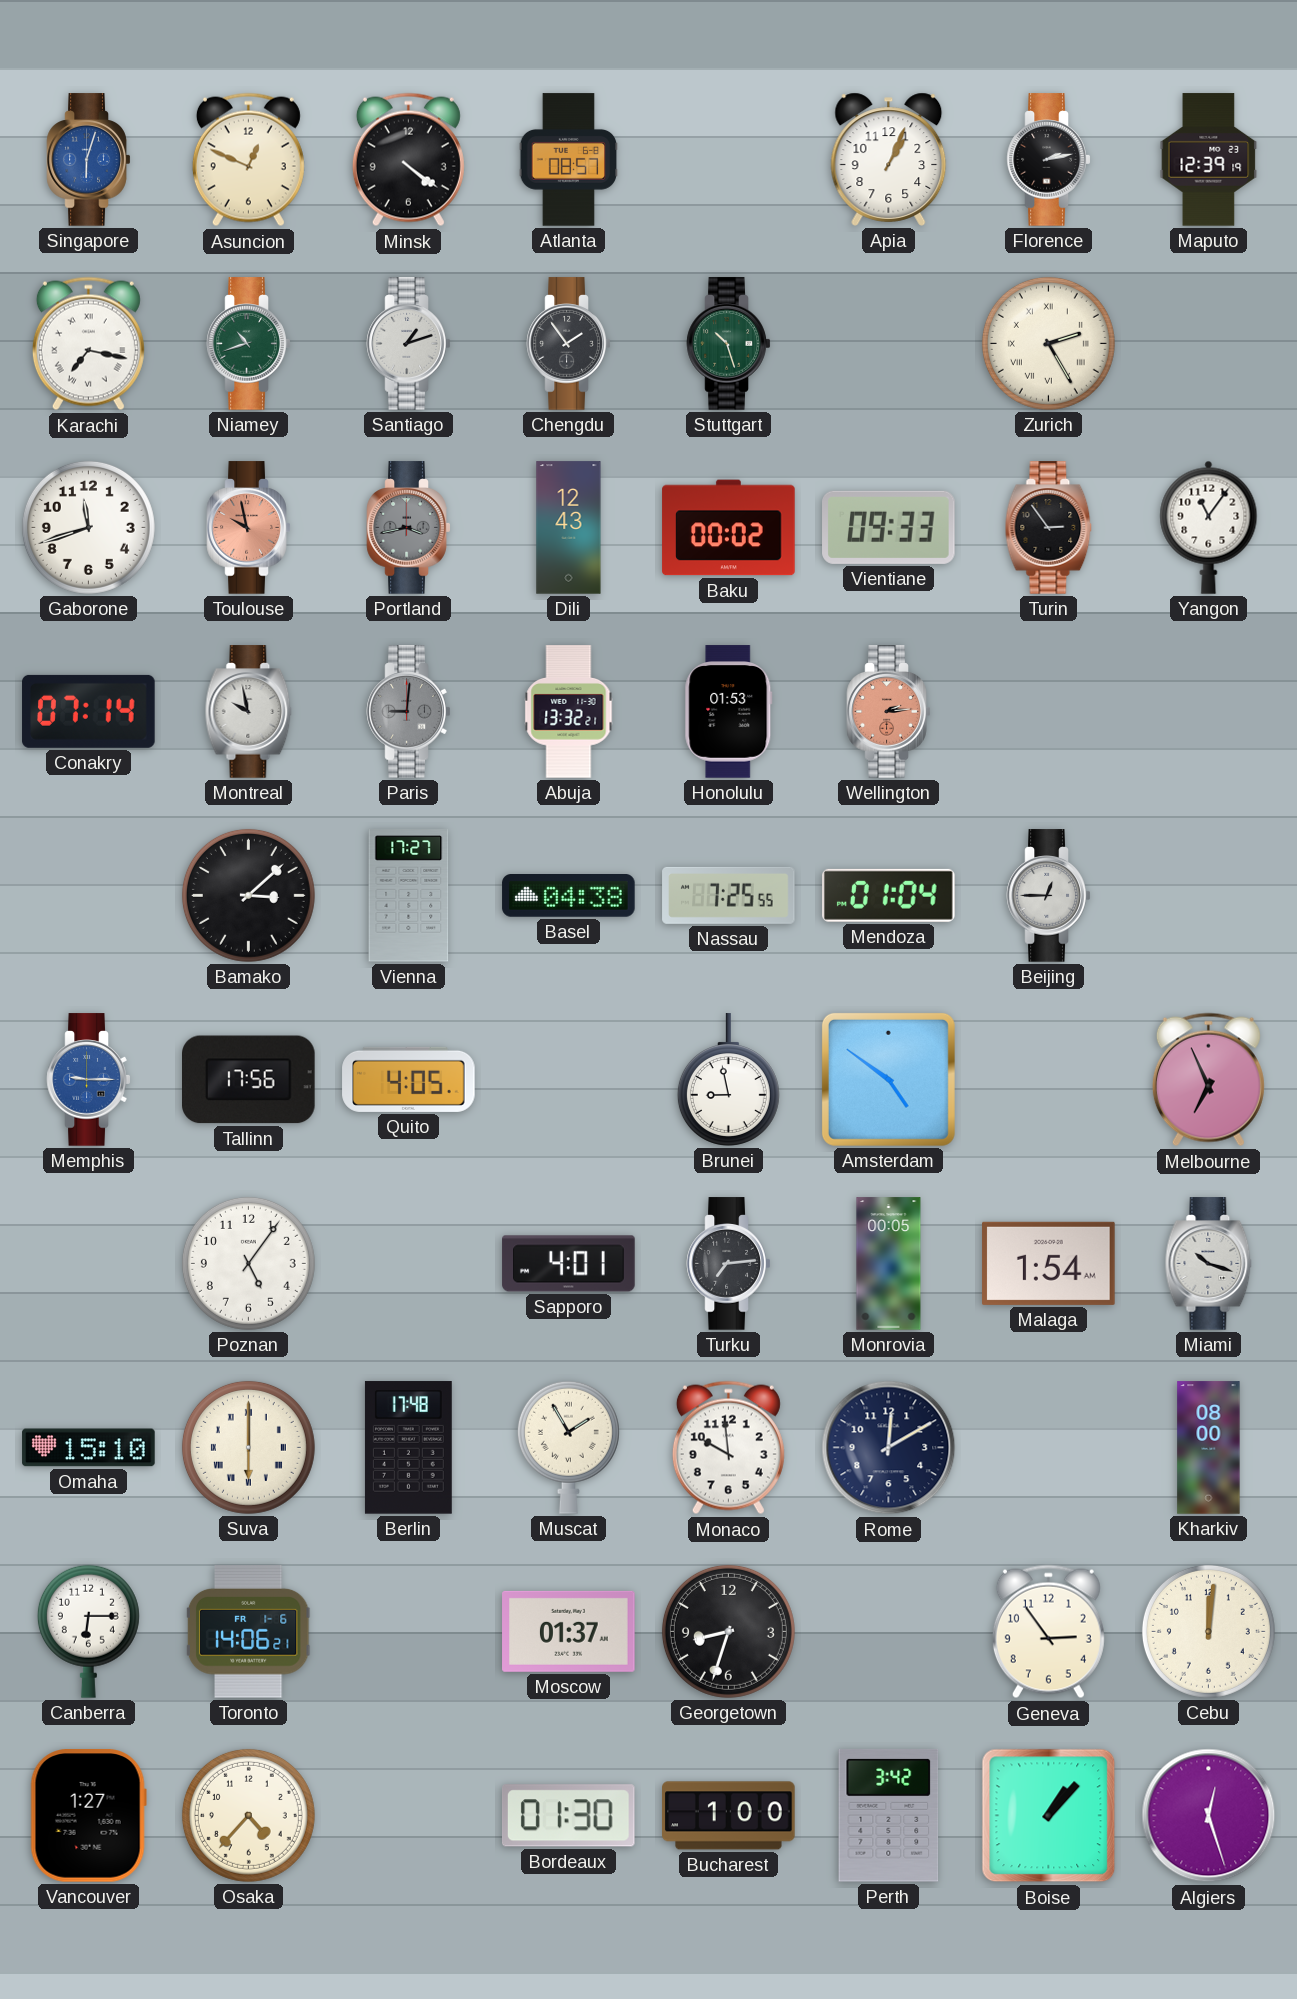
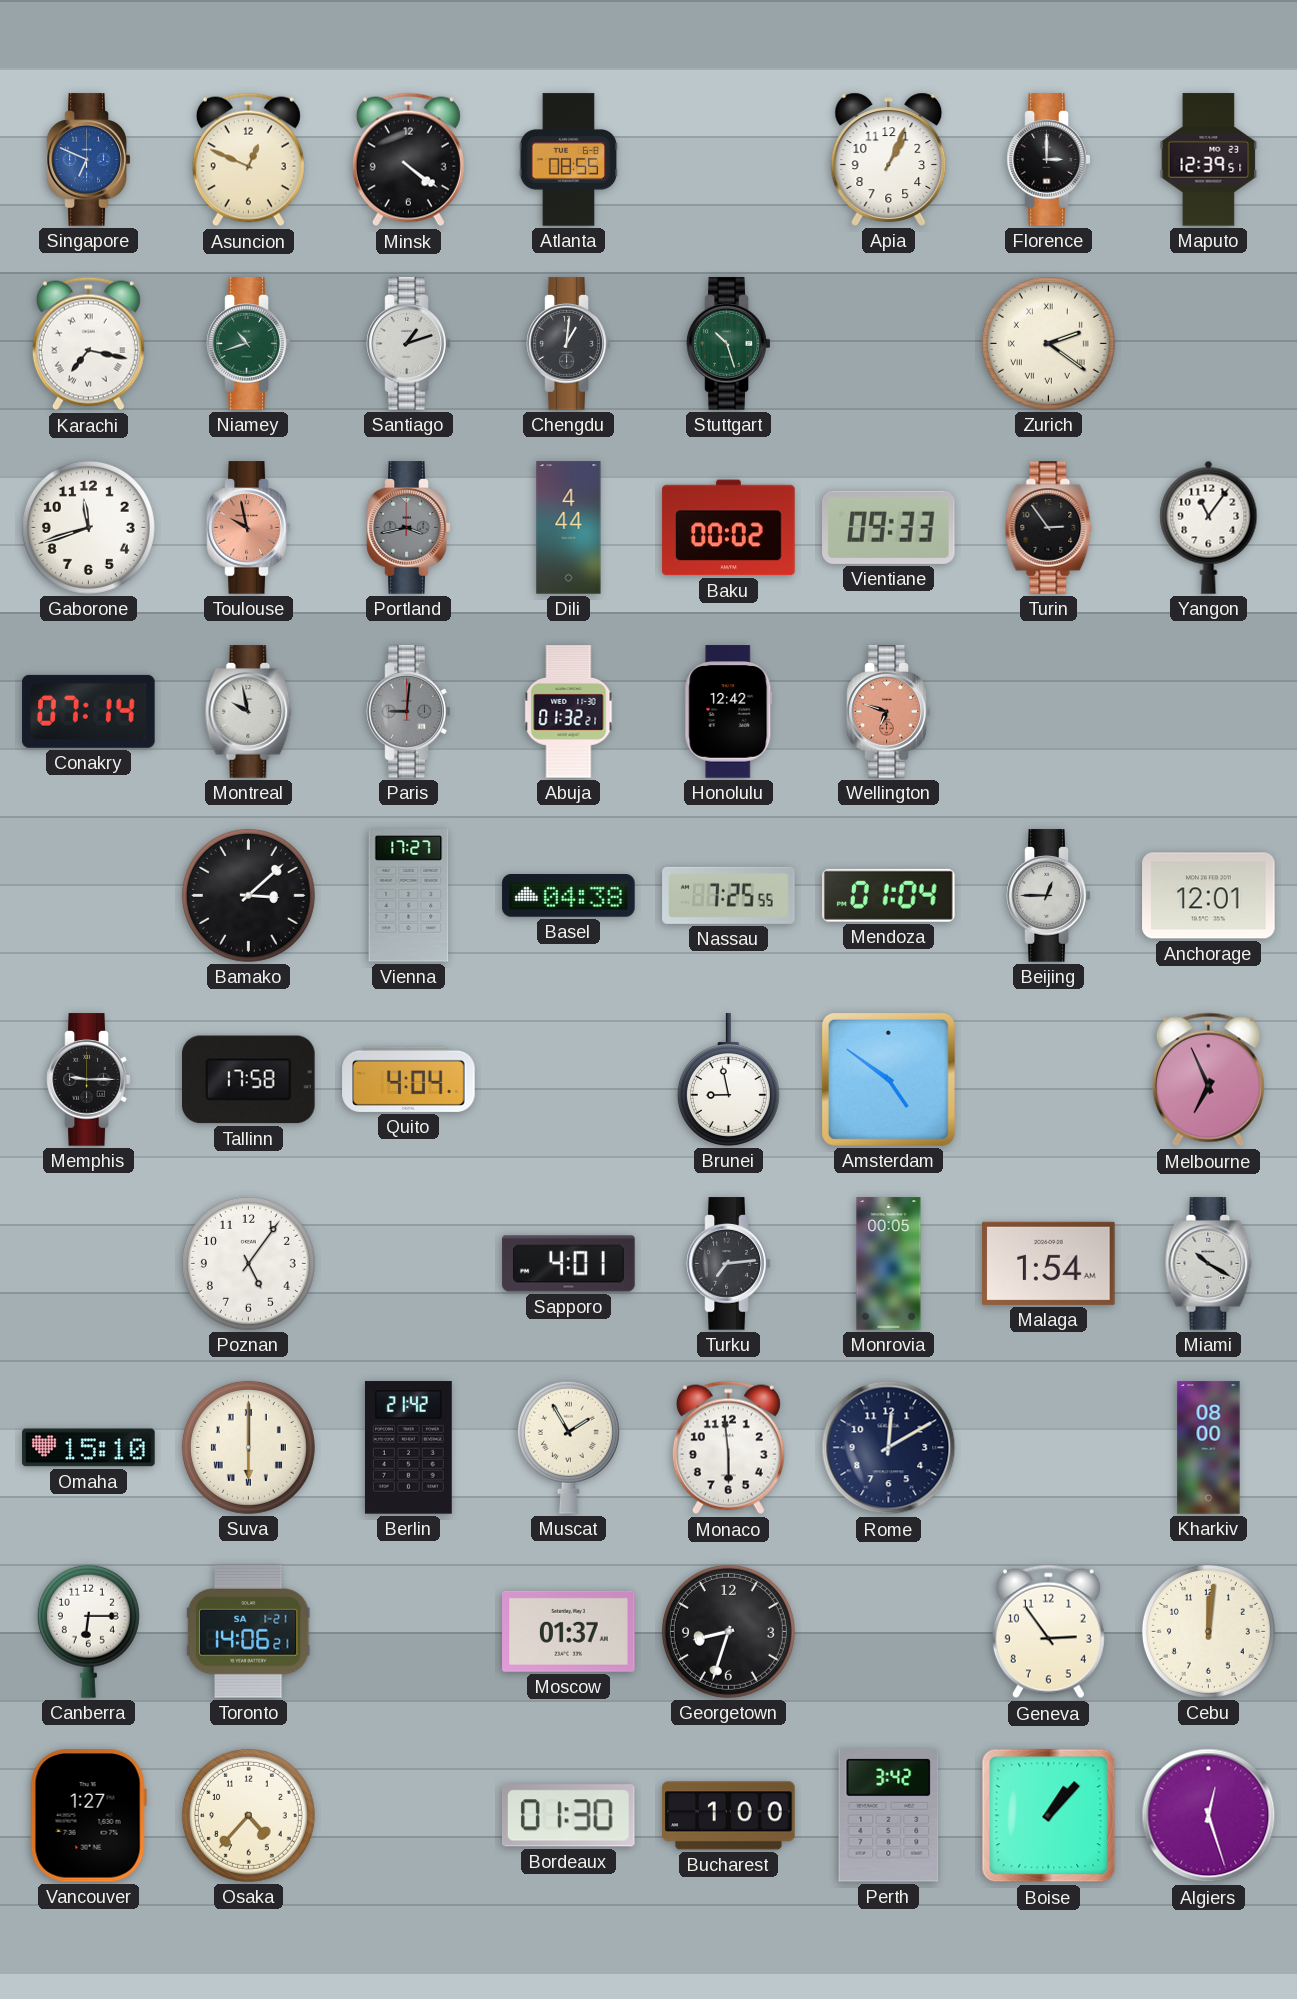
Singapore: 6:03 -> 6:49 (89, 160)
Atlanta: 08:57 -> 08:55 (569, 160)
Florence: 2:13 -> 3:00 (1049, 160)
Maputo: 12:39:19 -> 12:39:51 (1209, 160)
Chengdu: 1:54 -> 1:01 (569, 344)
Zurich: 2:25 -> 2:21 (1048, 343)
Dili: 12:43 -> 4:44 (569, 528)
Abuja: 13:32 -> 01:32 (569, 712)
Honolulu: 01:53 -> 12:42 (729, 712)
Wellington: 2:14 -> 6:48 (889, 712)
Anchorage: none -> 12:01 (1209, 896)
Memphis dial: blue -> black (89, 1080)
Tallinn: 17:56 -> 17:58 (249, 1080)
Quito: 4:05 -> 4:04 (409, 1079)
Miami: 10:18 -> 10:20 (1209, 1264)
Berlin: 17:48 -> 21:42 (408, 1448)
Monaco: 9:59 -> 5:59 (728, 1448)
Toronto date: FR 1-6 -> SA 1-21 (249, 1632)
